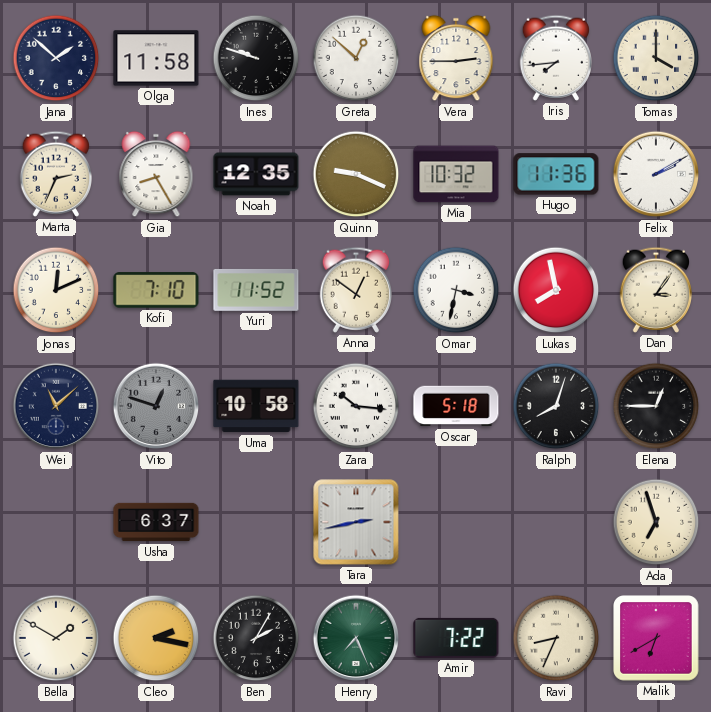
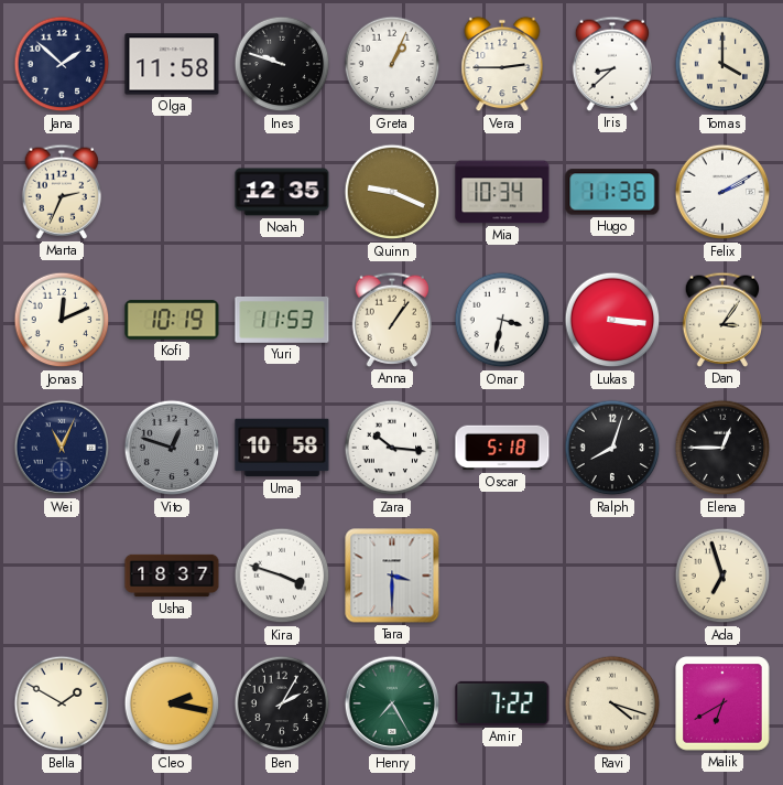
Greta: 12:52 -> 1:04 (392, 64)
Iris: 7:44 -> 8:38 (612, 64)
Gia: 8:25 -> none (156, 174)
Mia: 10:32 -> 10:34 (502, 192)
Kofi: 7:10 -> 10:19 (172, 320)
Yuri: 11:52 -> 11:53 (282, 320)
Anna: 12:51 -> 1:06 (392, 320)
Lukas: 7:58 -> 3:16 (612, 320)
Wei: 11:08 -> 11:04 (62, 448)
Usha: 6:37 -> 18:37 (172, 576)
Kira: none -> 3:48 (282, 576)
Tara: 2:43 -> 3:30 (392, 576)
Henry: 7:26 -> 7:25 (392, 703)
Ravi: 8:34 -> 4:18 (612, 703)
